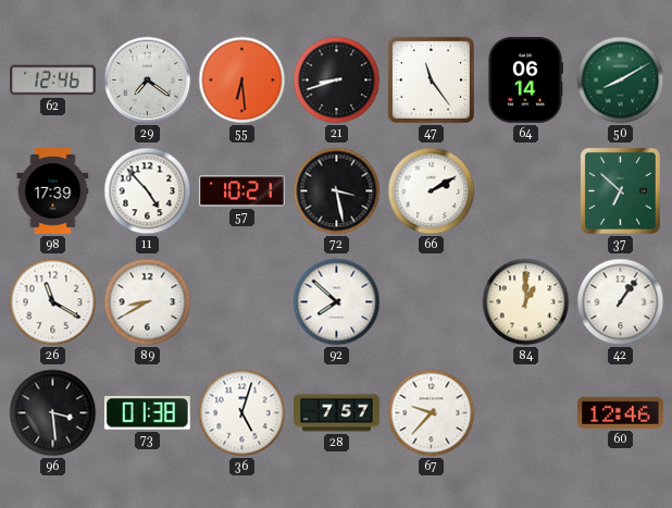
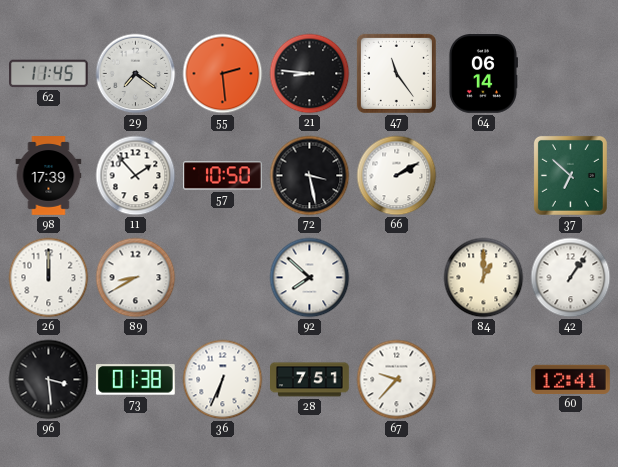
62: 12:46 -> 11:45 (49, 74)
55: 6:29 -> 2:29 (223, 74)
21: 8:42 -> 8:46 (310, 74)
50: 8:10 -> none (621, 80)
11: 4:53 -> 1:53 (136, 176)
57: 10:21 -> 10:50 (223, 176)
26: 11:20 -> 12:00 (49, 278)
36: 5:03 -> 6:34 (223, 380)
28: 7:57 -> 7:51 (310, 380)
60: 12:46 -> 12:41 (571, 379)
